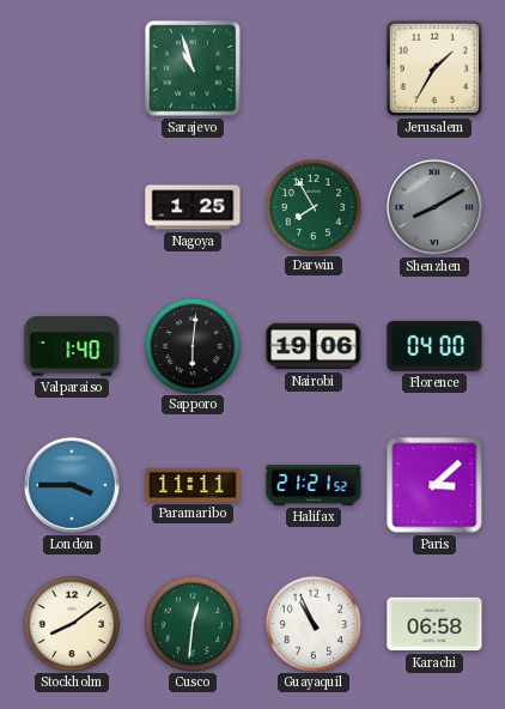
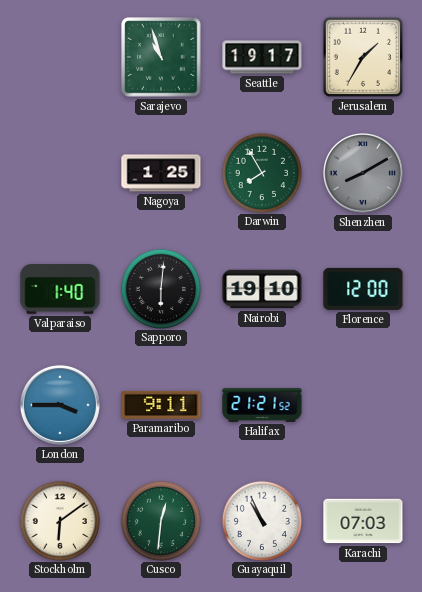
Seattle: none -> 19:17 (262, 57)
Nairobi: 19:06 -> 19:10 (262, 289)
Florence: 04:00 -> 12:00 (363, 289)
Paramaribo: 11:11 -> 9:11 (161, 405)
Paris: 3:08 -> none (434, 485)
Stockholm: 8:09 -> 6:09 (59, 520)
Karachi: 06:58 -> 07:03 (363, 521)
